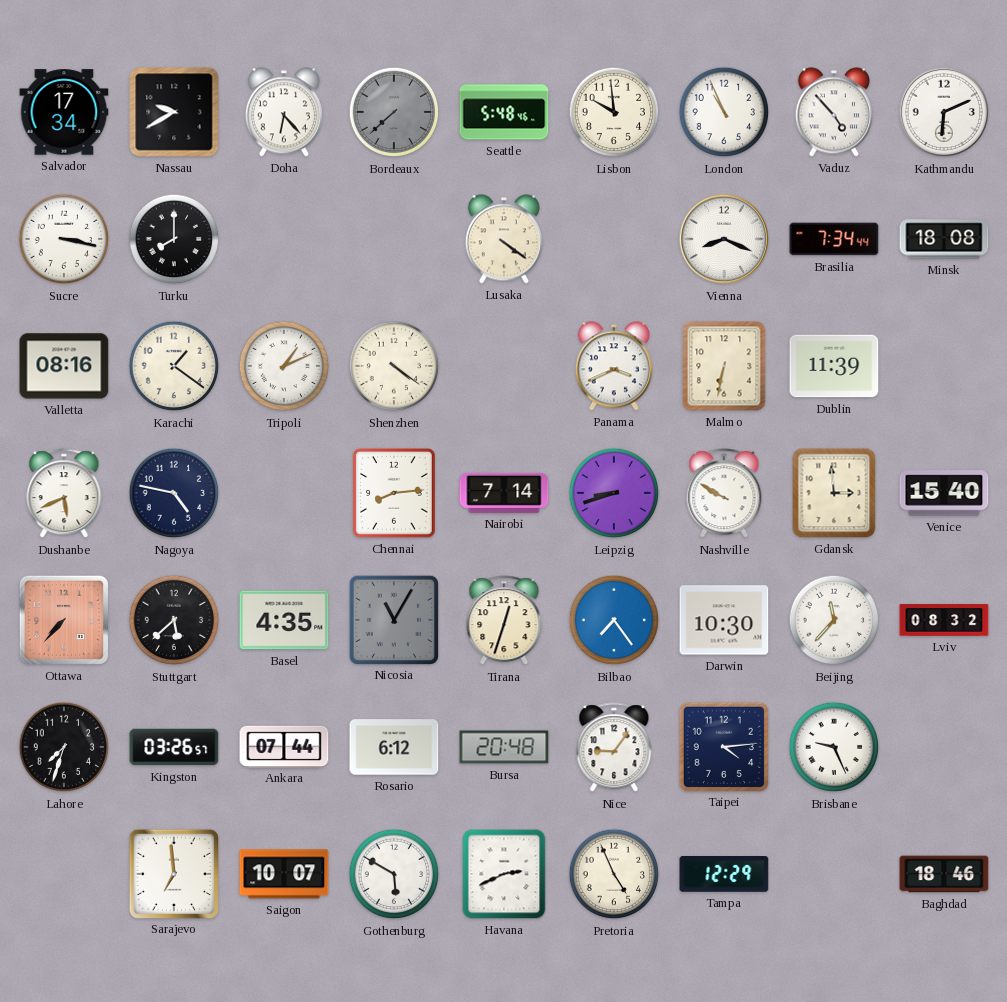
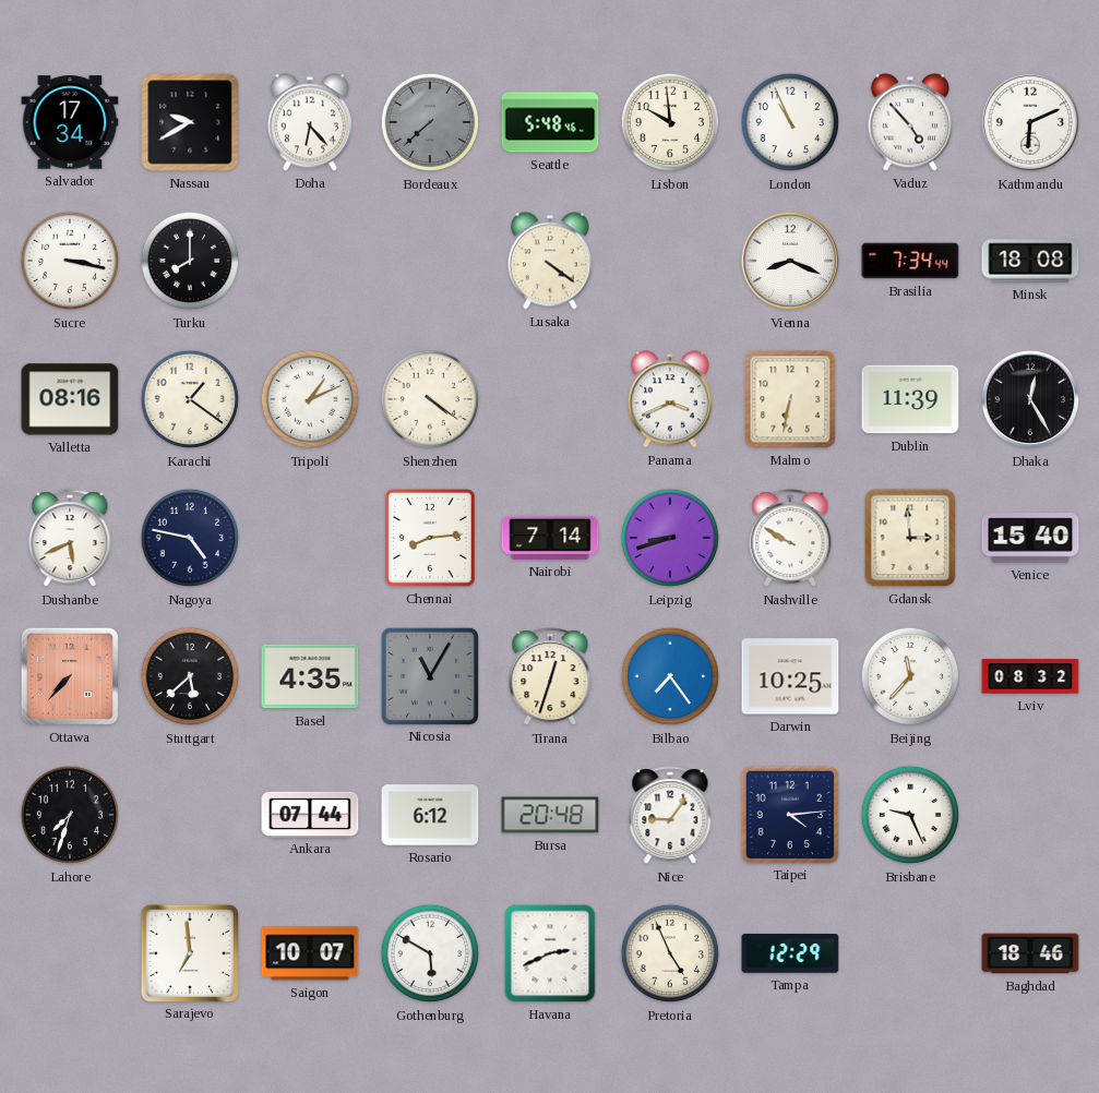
Dhaka: none -> 12:25 (1030, 399)
Darwin: 10:30 -> 10:25 (790, 676)
Kingston: 03:26 -> none (174, 747)
